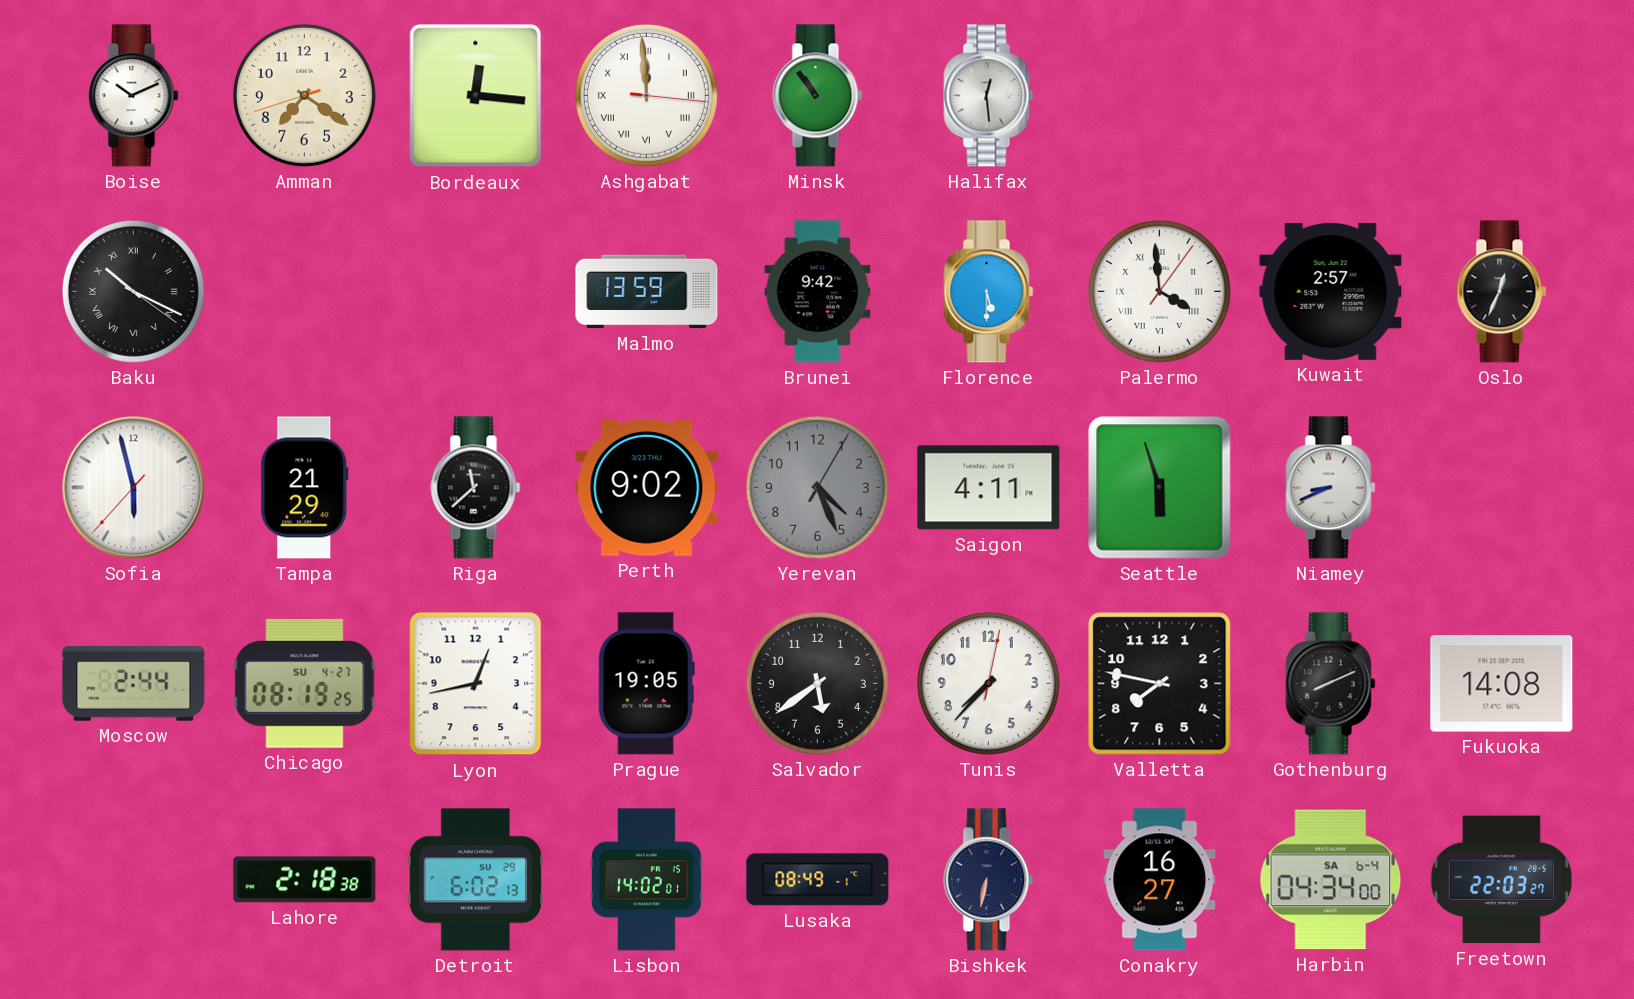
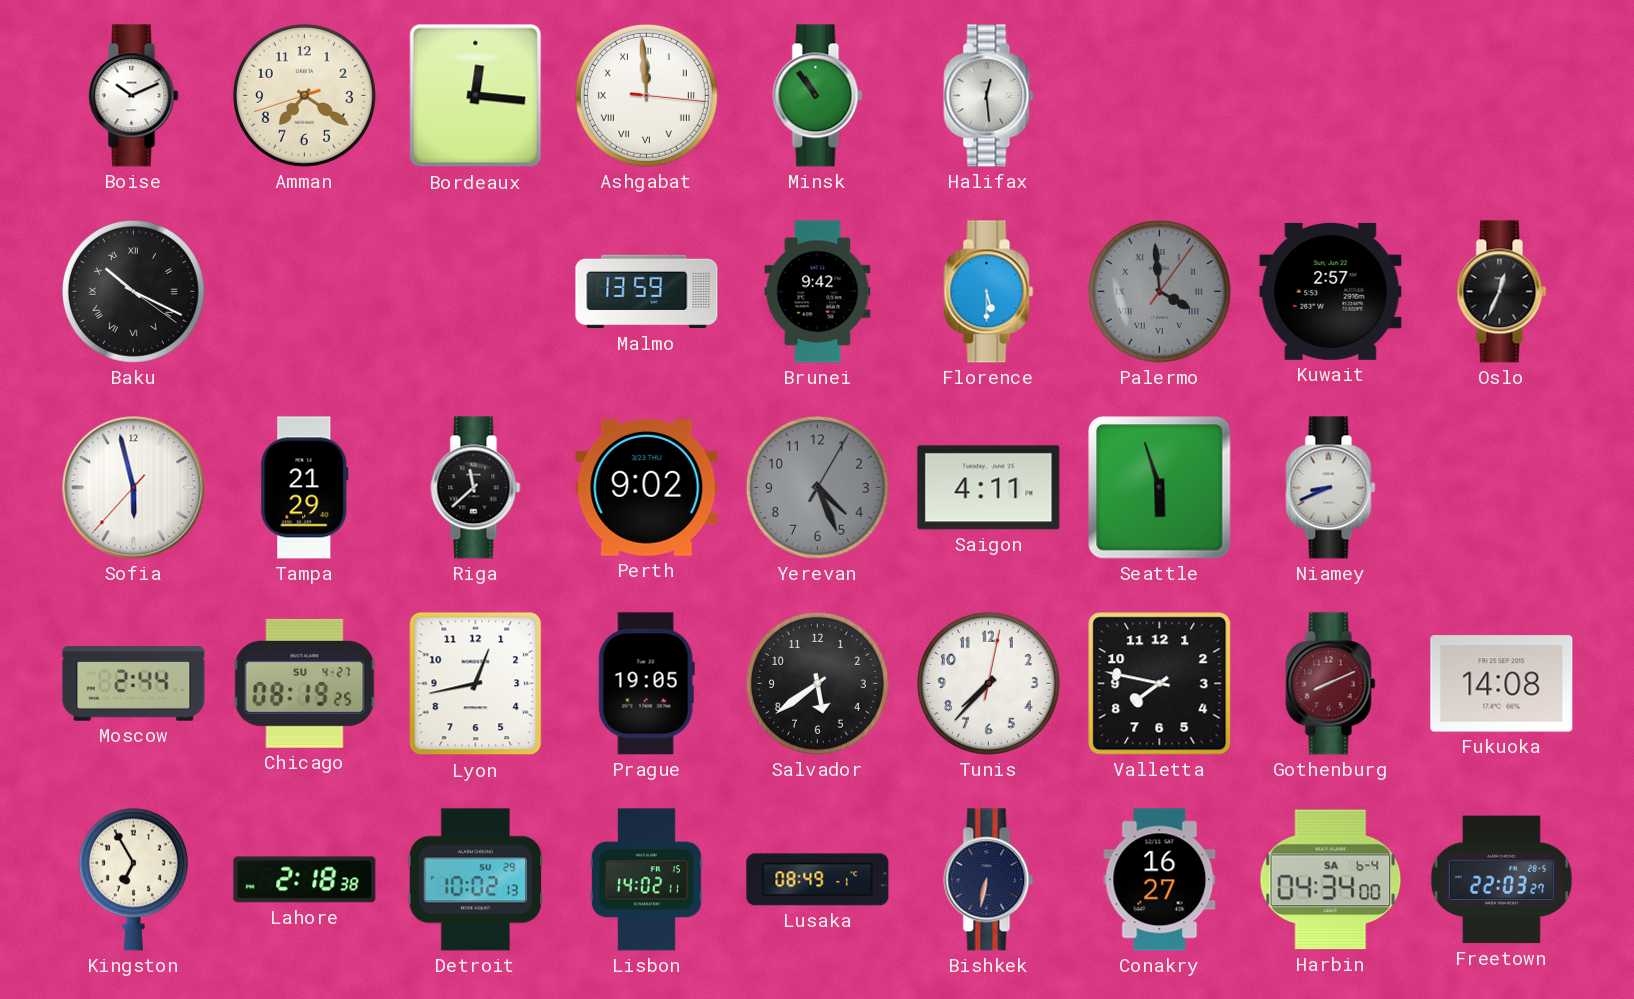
Palermo dial: white -> grey (1159, 291)
Gothenburg dial: black -> burgundy (1331, 684)
Kingston: none -> 6:55 (133, 879)
Detroit: 6:02 -> 10:02 (476, 880)
Lisbon: 14:02:01 -> 14:02:11 (646, 880)
